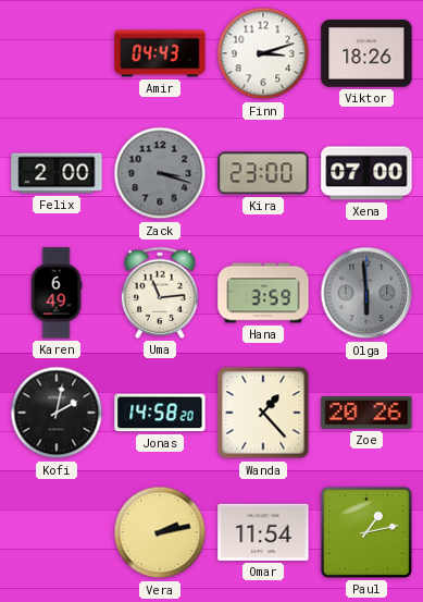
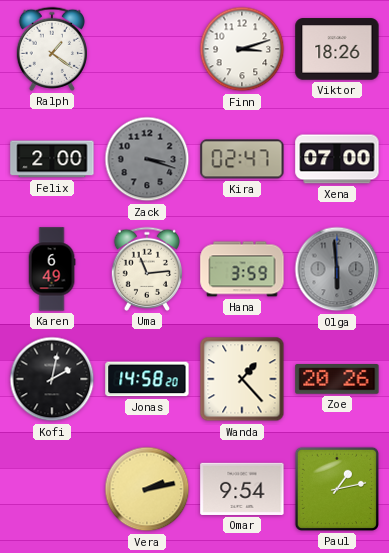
Ralph: none -> 1:21 (51, 49)
Amir: 04:43 -> none (160, 53)
Kira: 23:00 -> 02:47 (242, 159)
Omar: 11:54 -> 9:54 (242, 489)
